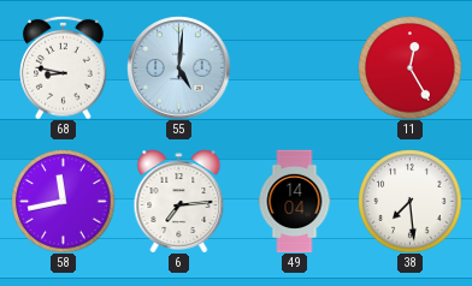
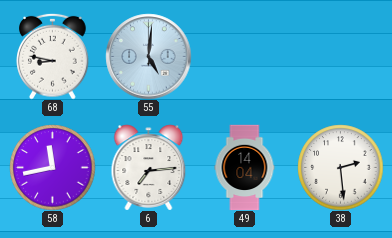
11: 12:25 -> none (409, 67)
38: 7:29 -> 2:29 (340, 167)
